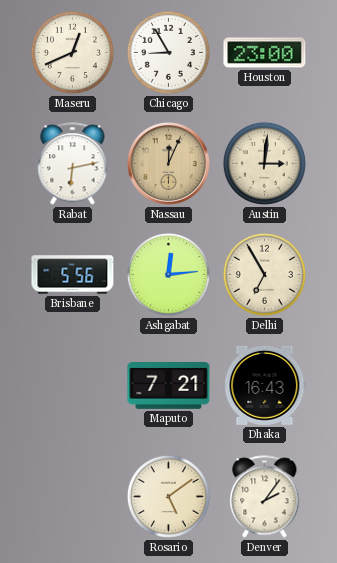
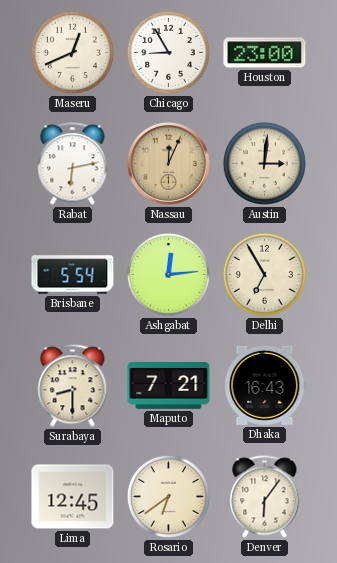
Brisbane: 5:56 -> 5:54 (73, 275)
Surabaya: none -> 8:30 (73, 386)
Lima: none -> 12:45 (73, 497)
Rosario: 5:09 -> 6:39 (168, 496)
Denver: 2:06 -> 6:06 (265, 497)
